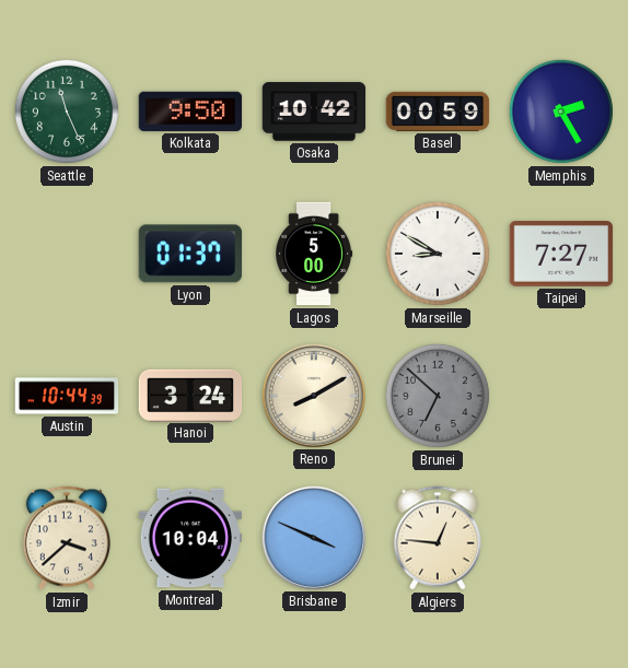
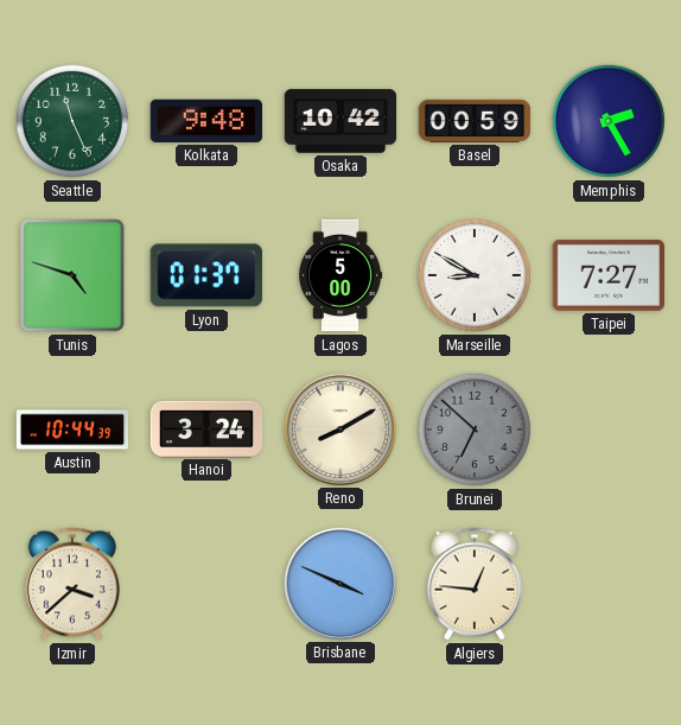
Kolkata: 9:50 -> 9:48 (205, 121)
Tunis: none -> 4:48 (72, 275)
Montreal: 10:04 -> none (189, 538)
